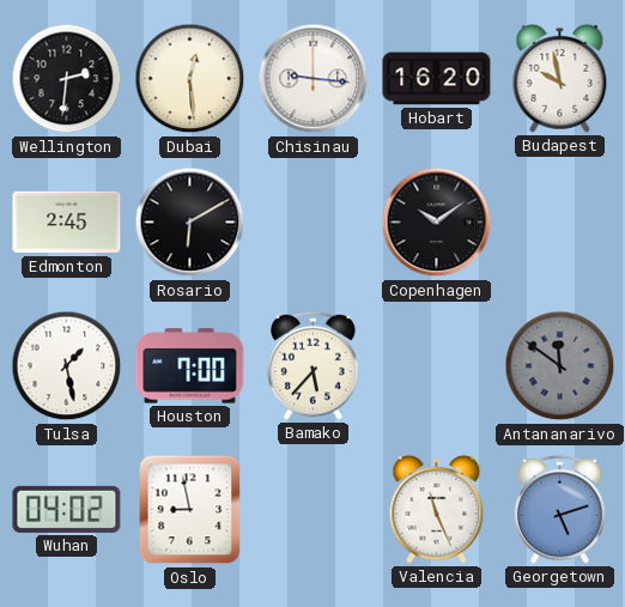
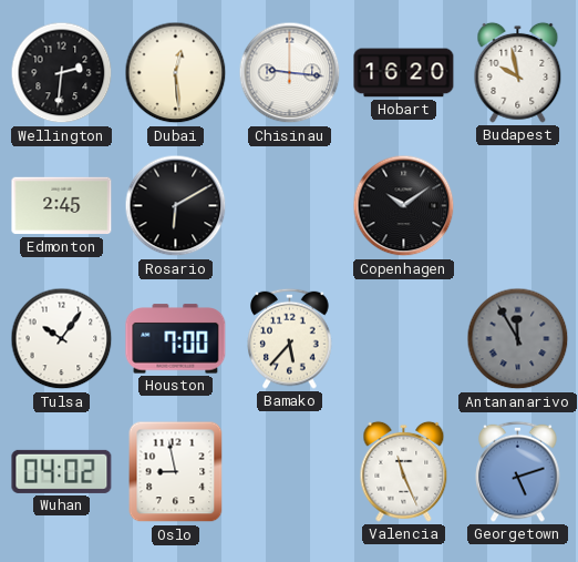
Tulsa: 1:28 -> 10:06 (62, 339)
Antananarivo: 11:51 -> 11:55 (518, 339)
